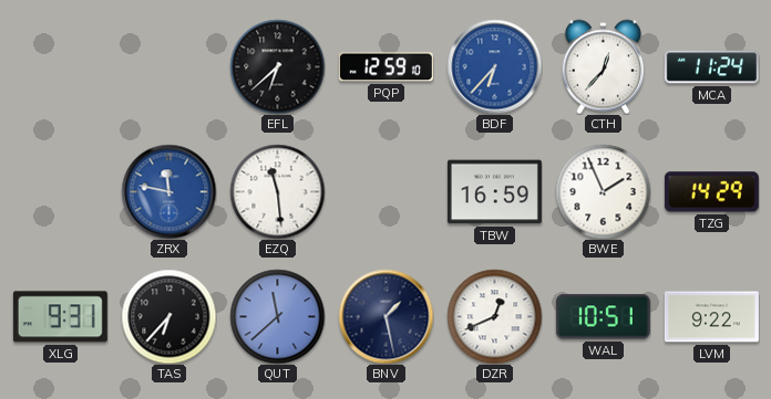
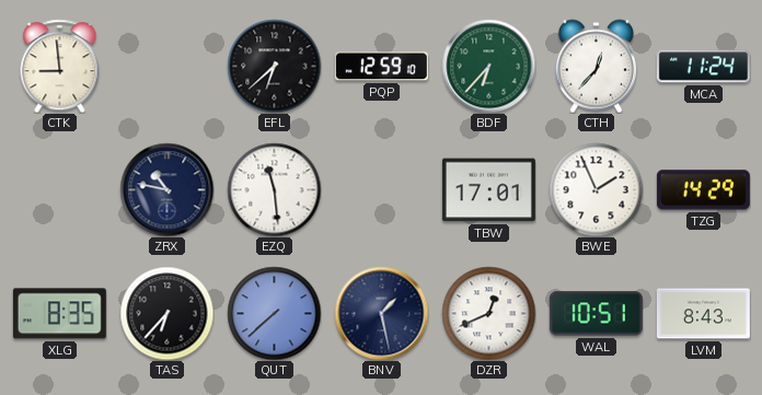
CTK: none -> 8:59 (60, 66)
BDF dial: blue -> green (488, 66)
ZRX: 11:47 -> 10:47 (166, 189)
ZRX dial: blue -> navy (166, 189)
TBW: 16:59 -> 17:01 (488, 190)
XLG: 9:31 -> 8:35 (59, 314)
QUT: 11:38 -> 7:38 (274, 313)
LVM: 9:22 -> 8:43 (703, 314)
